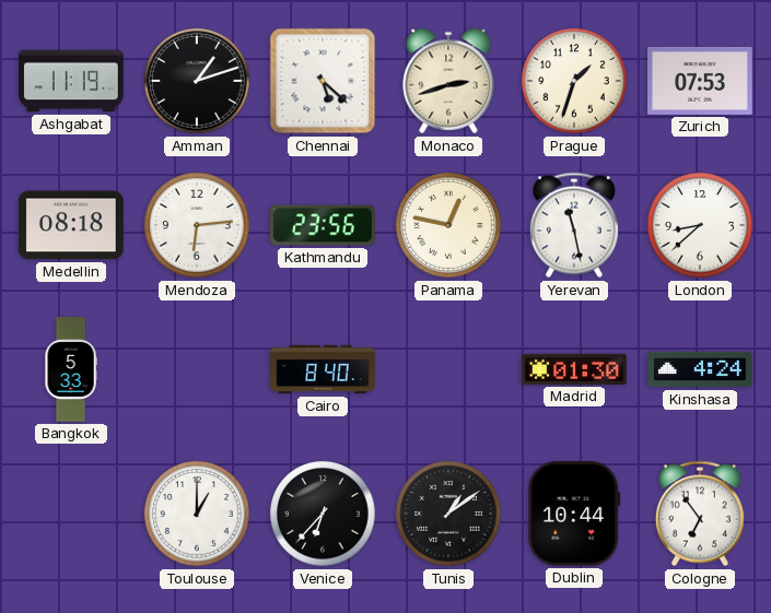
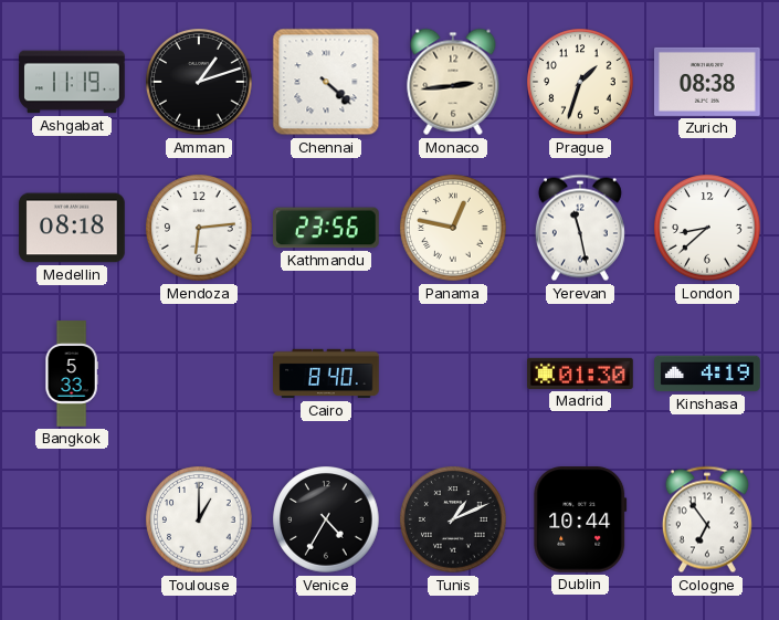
Chennai: 5:22 -> 4:22 (326, 82)
Monaco: 2:42 -> 2:44 (453, 82)
Zurich: 07:53 -> 08:38 (708, 82)
Kinshasa: 4:24 -> 4:19 (707, 374)
Venice: 6:37 -> 4:35 (326, 519)
Tunis: 1:09 -> 1:11 (453, 519)
